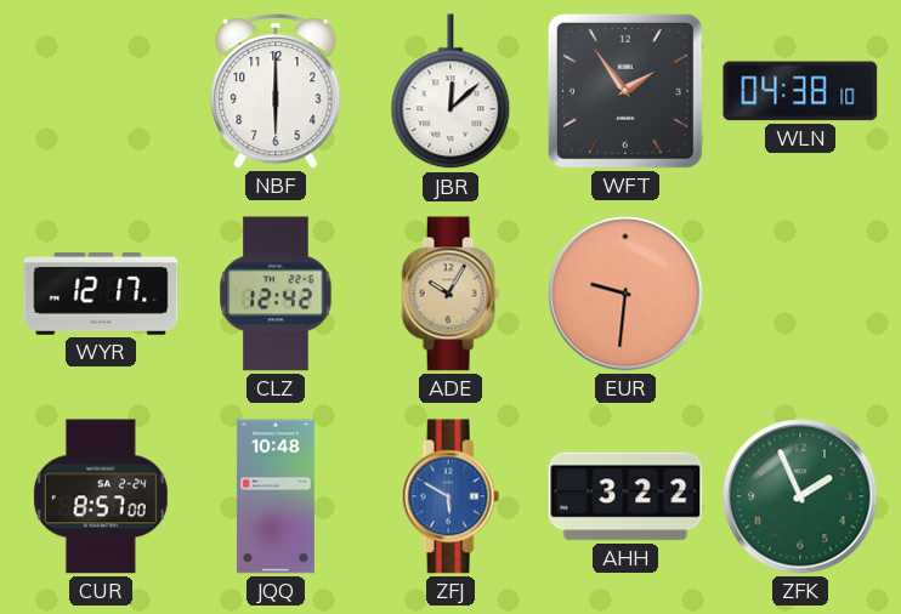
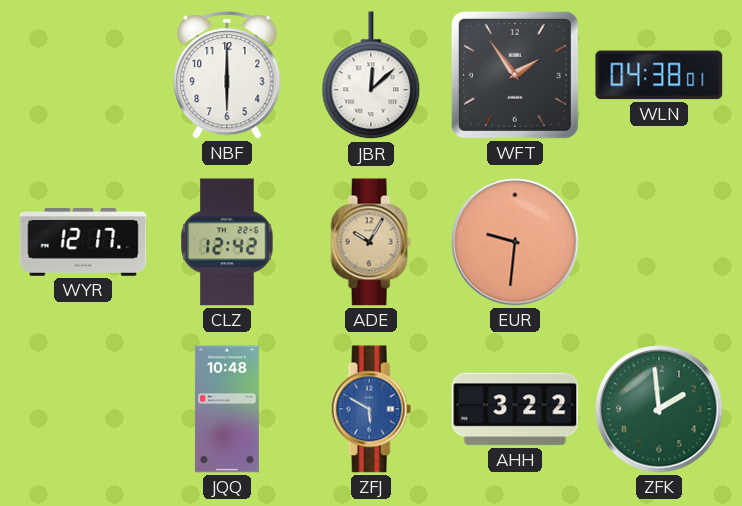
WLN: 04:38:10 -> 04:38:01 (659, 75)
CUR: 8:57 -> none (101, 496)
ZFK: 1:56 -> 1:59 (659, 409)
